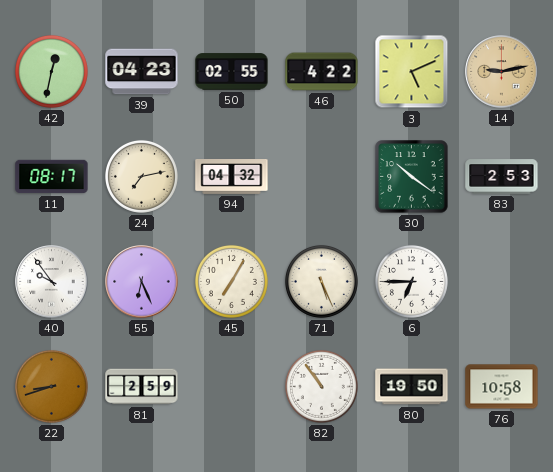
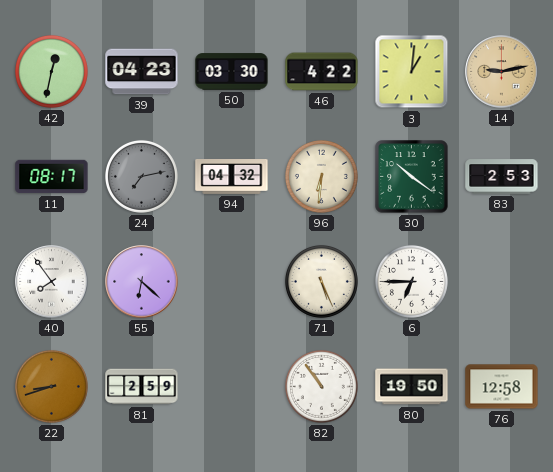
50: 02:55 -> 03:30 (232, 72)
3: 5:11 -> 1:01 (412, 72)
24 dial: cream -> grey (141, 176)
96: none -> 6:31 (321, 176)
40: 9:54 -> 7:54 (52, 282)
55: 6:26 -> 6:22 (142, 282)
45: 7:05 -> none (231, 281)
76: 10:58 -> 12:58 (502, 387)
